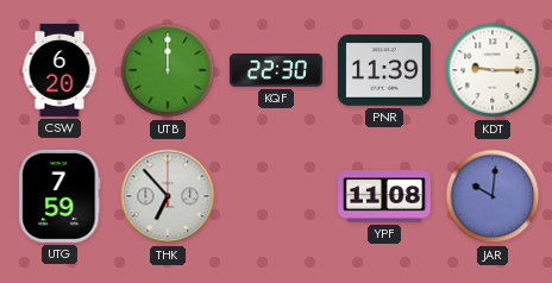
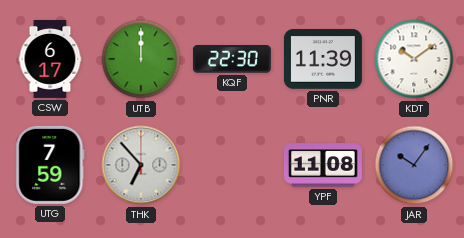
CSW: 6:20 -> 6:17 (50, 59)
KDT: 9:15 -> 10:09 (414, 59)
JAR: 10:01 -> 10:06 (414, 165)
